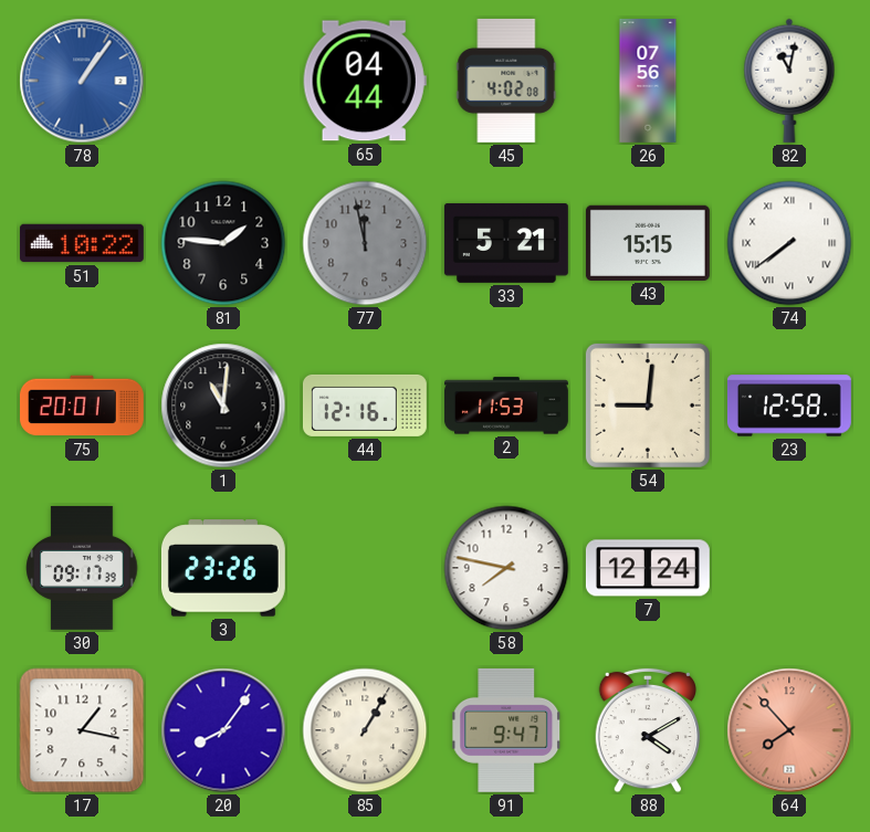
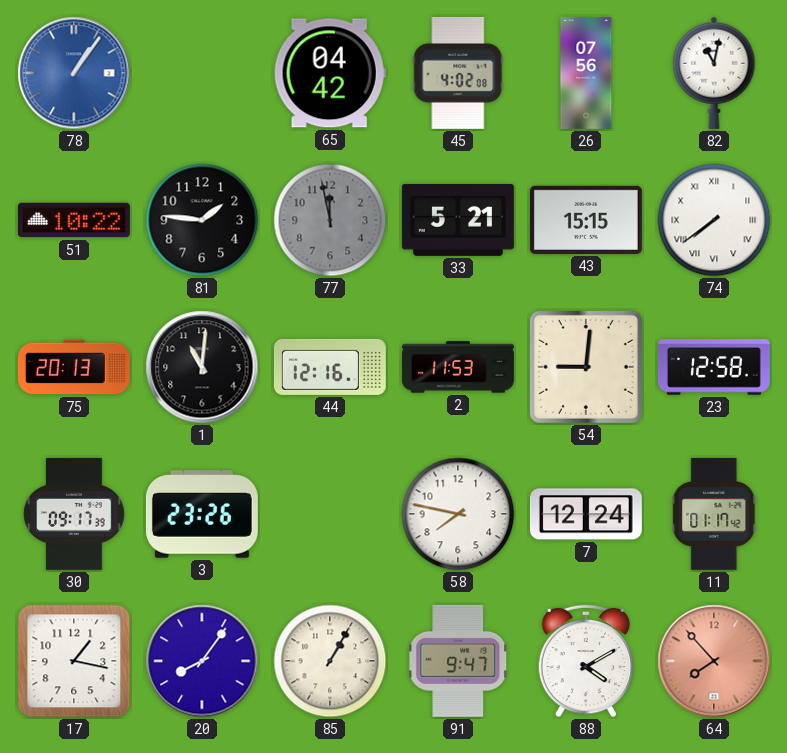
65: 04:44 -> 04:42 (330, 73)
75: 20:01 -> 20:13 (74, 367)
11: none -> 01:17 (714, 514)
